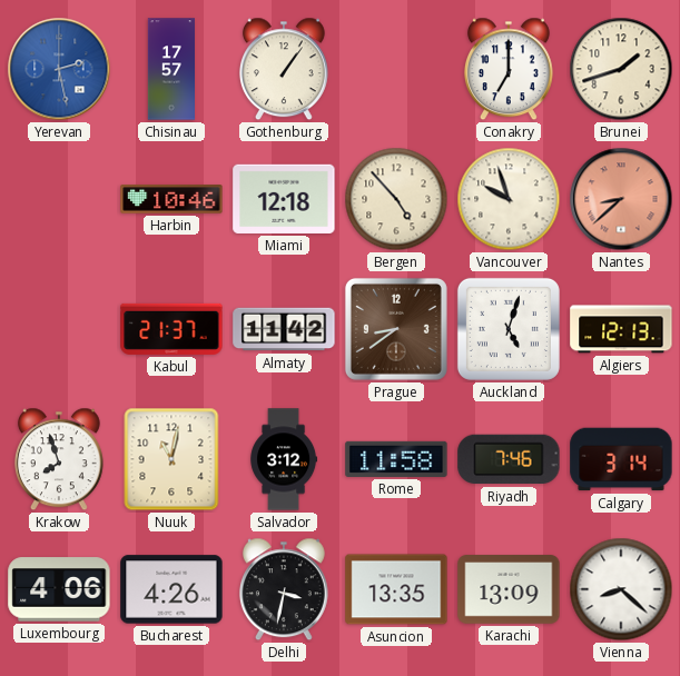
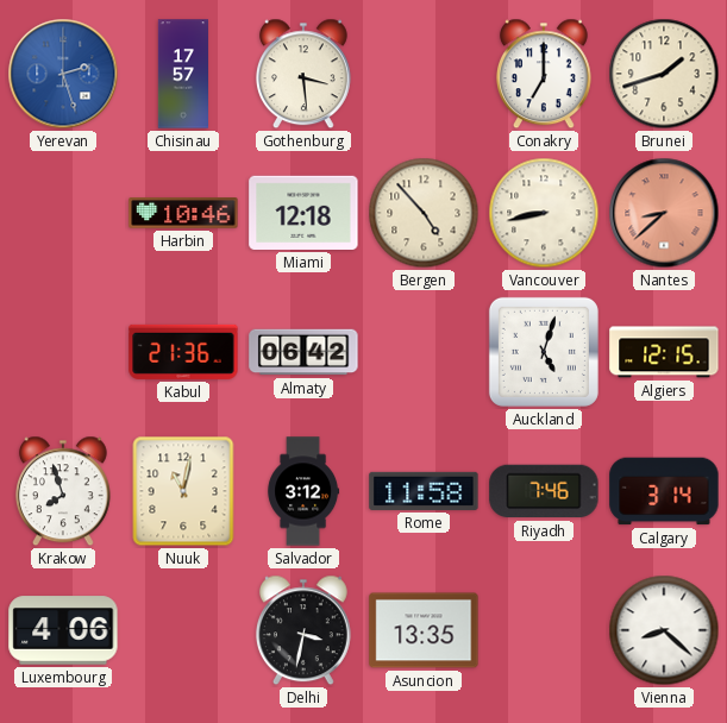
Yerevan: 2:28 -> 2:27 (63, 74)
Gothenburg: 1:06 -> 3:29 (303, 74)
Vancouver: 9:57 -> 8:43 (544, 213)
Kabul: 21:37 -> 21:36 (183, 352)
Almaty: 11:42 -> 06:42 (303, 352)
Prague: 8:39 -> none (396, 329)
Algiers: 12:13 -> 12:15 (664, 352)
Bucharest: 4:26 -> none (171, 589)
Karachi: 13:09 -> none (509, 589)
